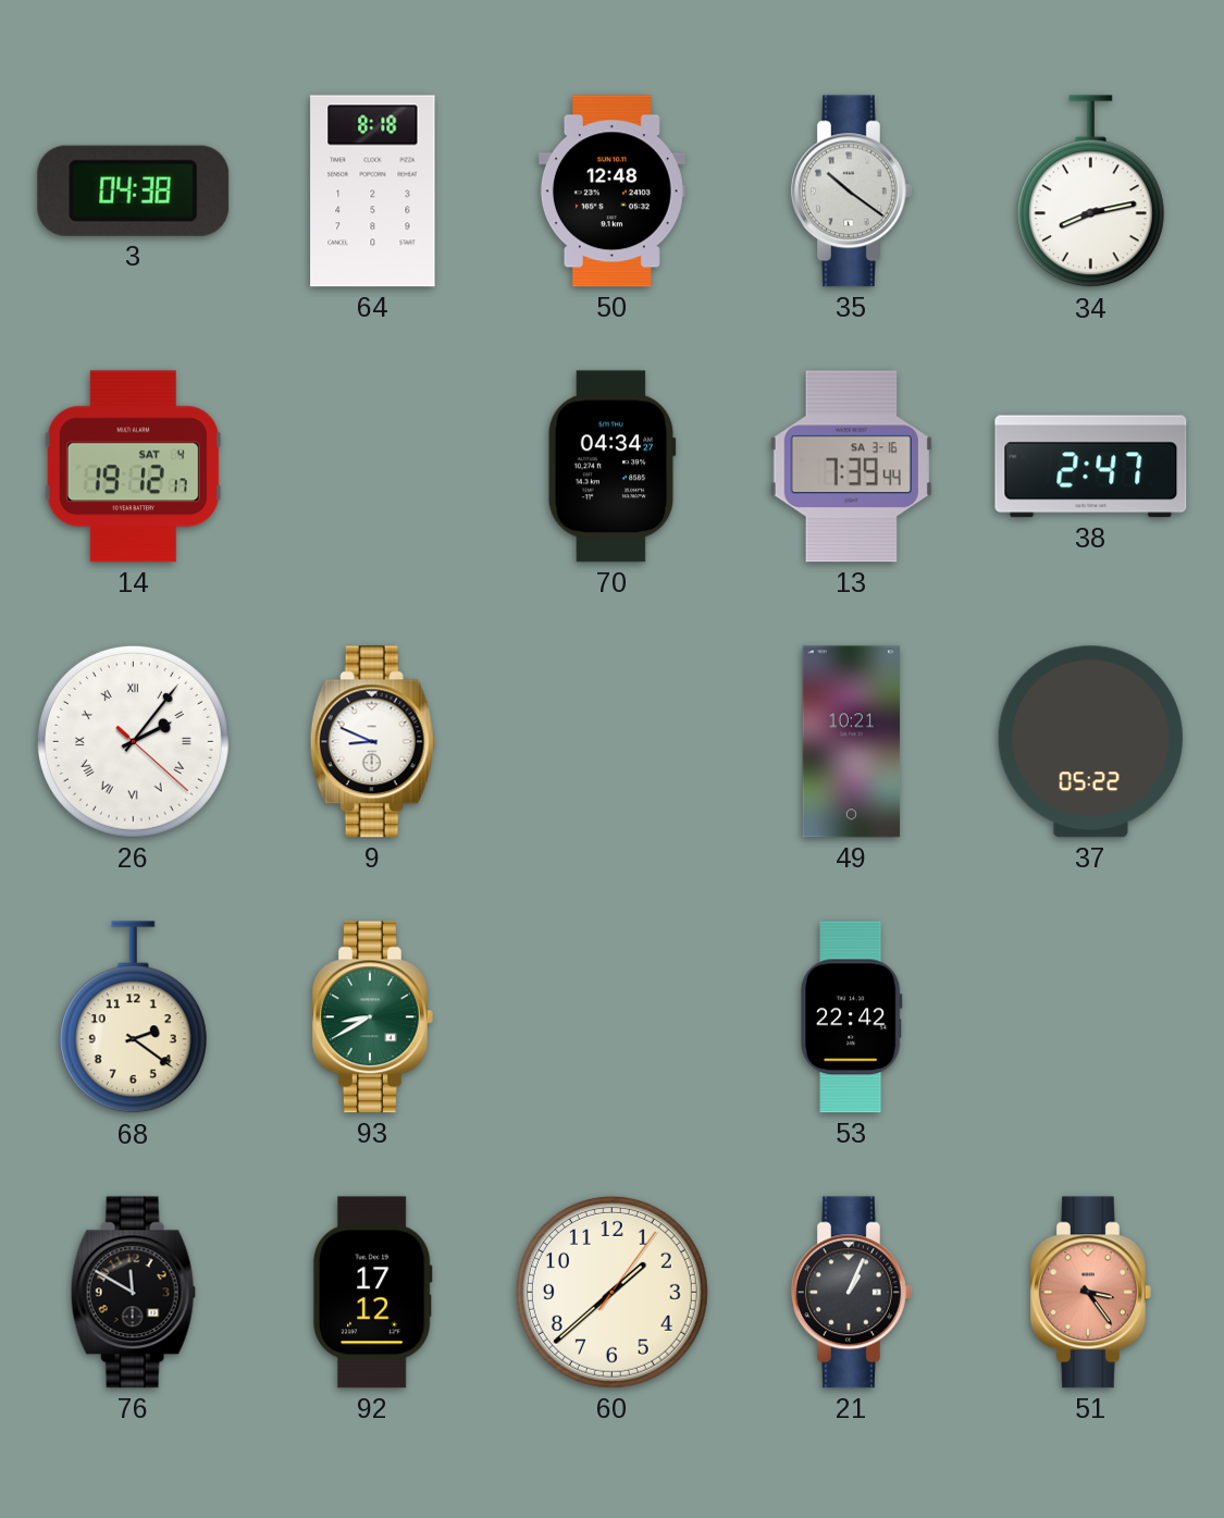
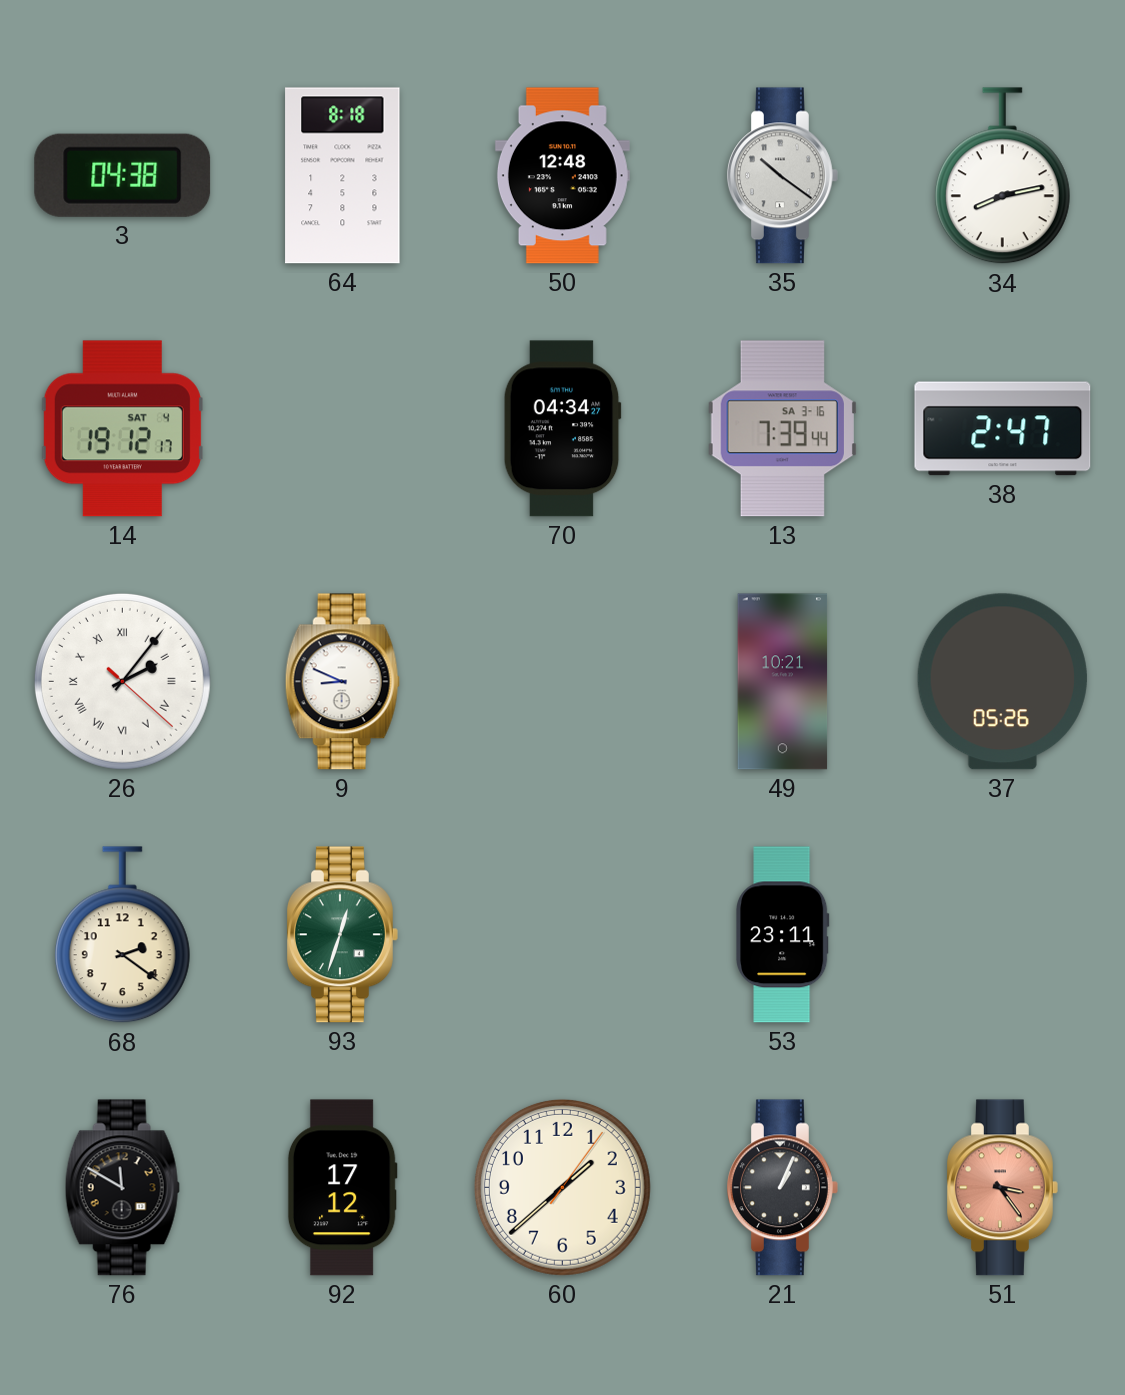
37: 05:22 -> 05:26 (1002, 682)
93: 8:40 -> 12:33 (342, 935)
53: 22:42 -> 23:11 (782, 935)
